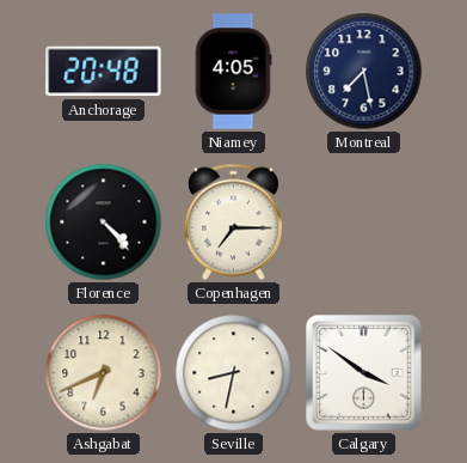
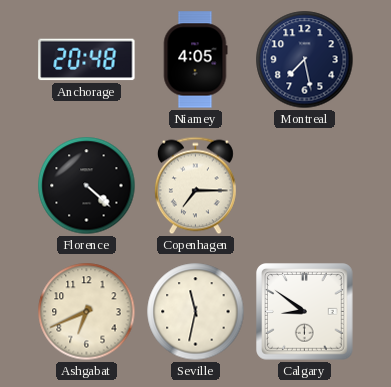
Florence: 4:23 -> 4:22 (87, 186)
Seville: 8:32 -> 11:32 (196, 312)
Calgary: 3:51 -> 8:51 (305, 312)
